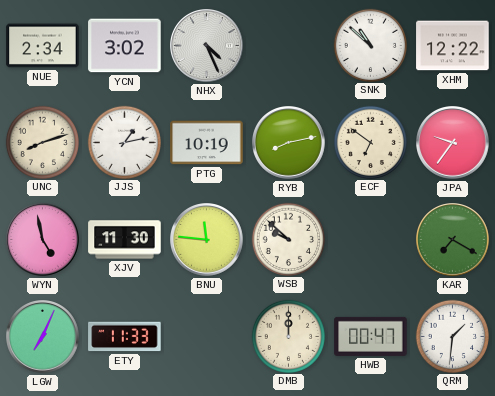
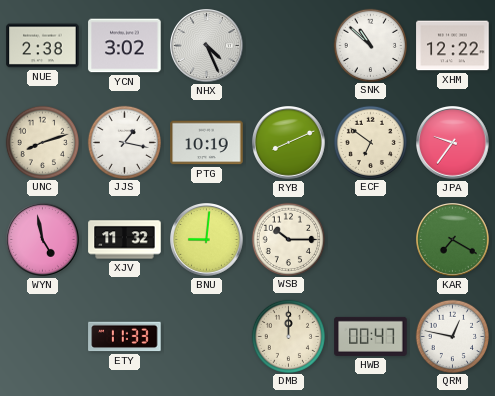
NUE: 2:34 -> 2:38 (43, 46)
JJS: 1:13 -> 1:17 (124, 142)
RYB: 8:13 -> 8:11 (289, 143)
XJV: 11:30 -> 11:32 (125, 240)
BNU: 11:46 -> 9:01 (207, 240)
WSB: 9:52 -> 10:15 (288, 239)
LGW: 7:04 -> none (43, 337)
QRM: 1:31 -> 12:47 (452, 336)
